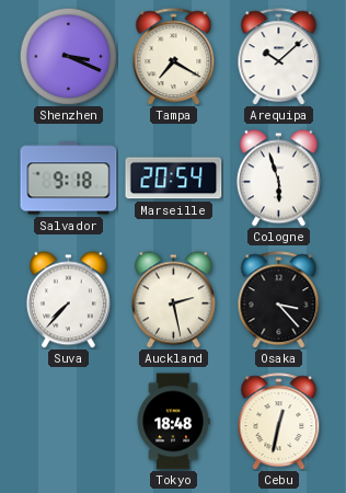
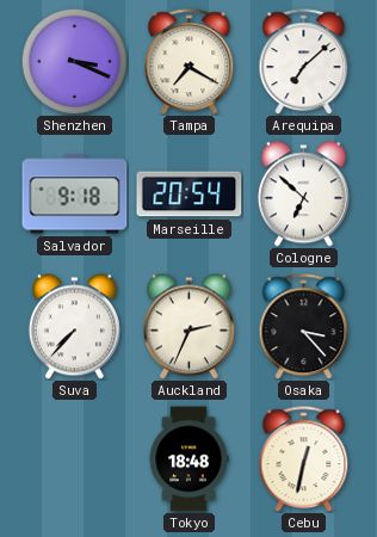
Arequipa: 10:08 -> 7:08 (304, 62)
Cologne: 5:57 -> 6:52 (303, 195)
Auckland: 2:28 -> 2:34 (188, 327)
